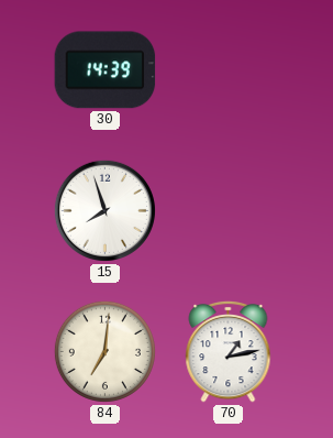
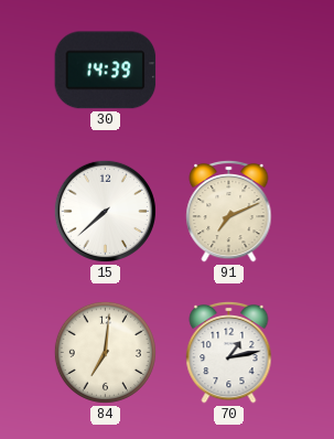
15: 7:57 -> 7:38 (105, 211)
91: none -> 7:11 (229, 211)
